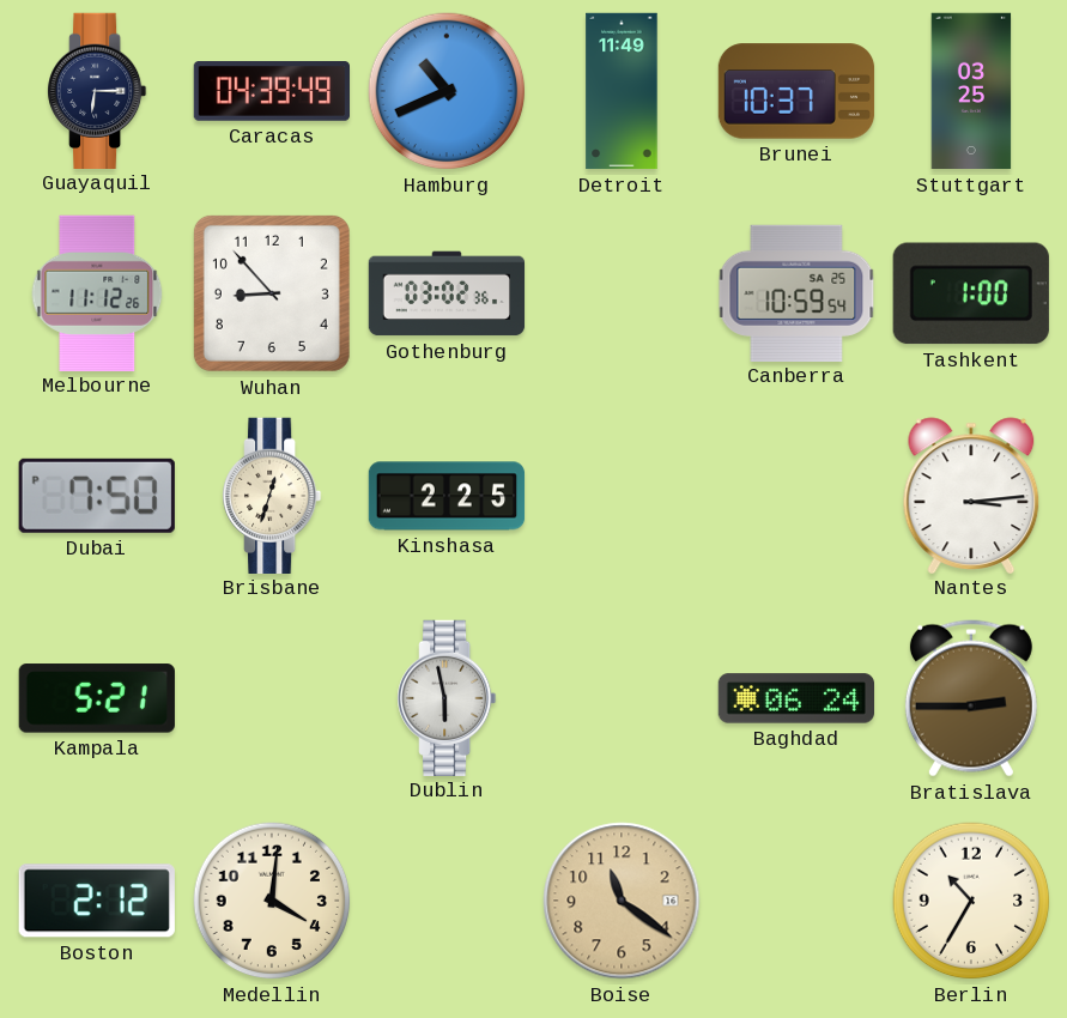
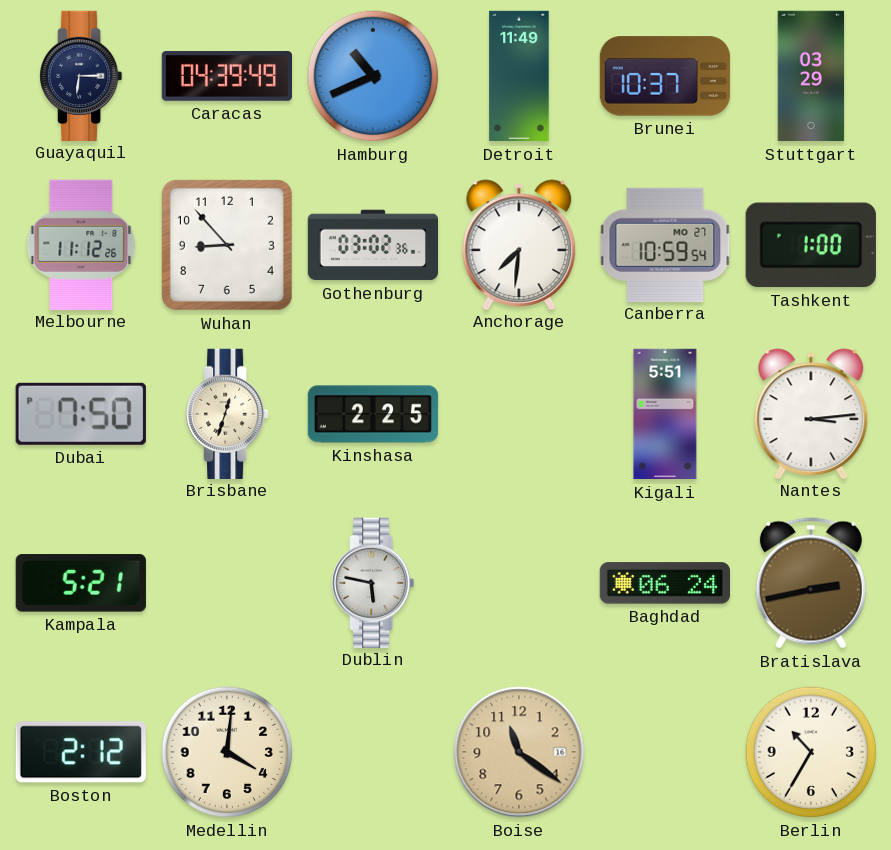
Stuttgart: 03:25 -> 03:29 (811, 76)
Anchorage: none -> 7:31 (519, 244)
Canberra date: SA 25 -> MO 27 (665, 244)
Kigali: none -> 5:51 (665, 414)
Dublin: 5:58 -> 5:47 (374, 582)
Bratislava: 2:45 -> 2:43 (811, 583)
